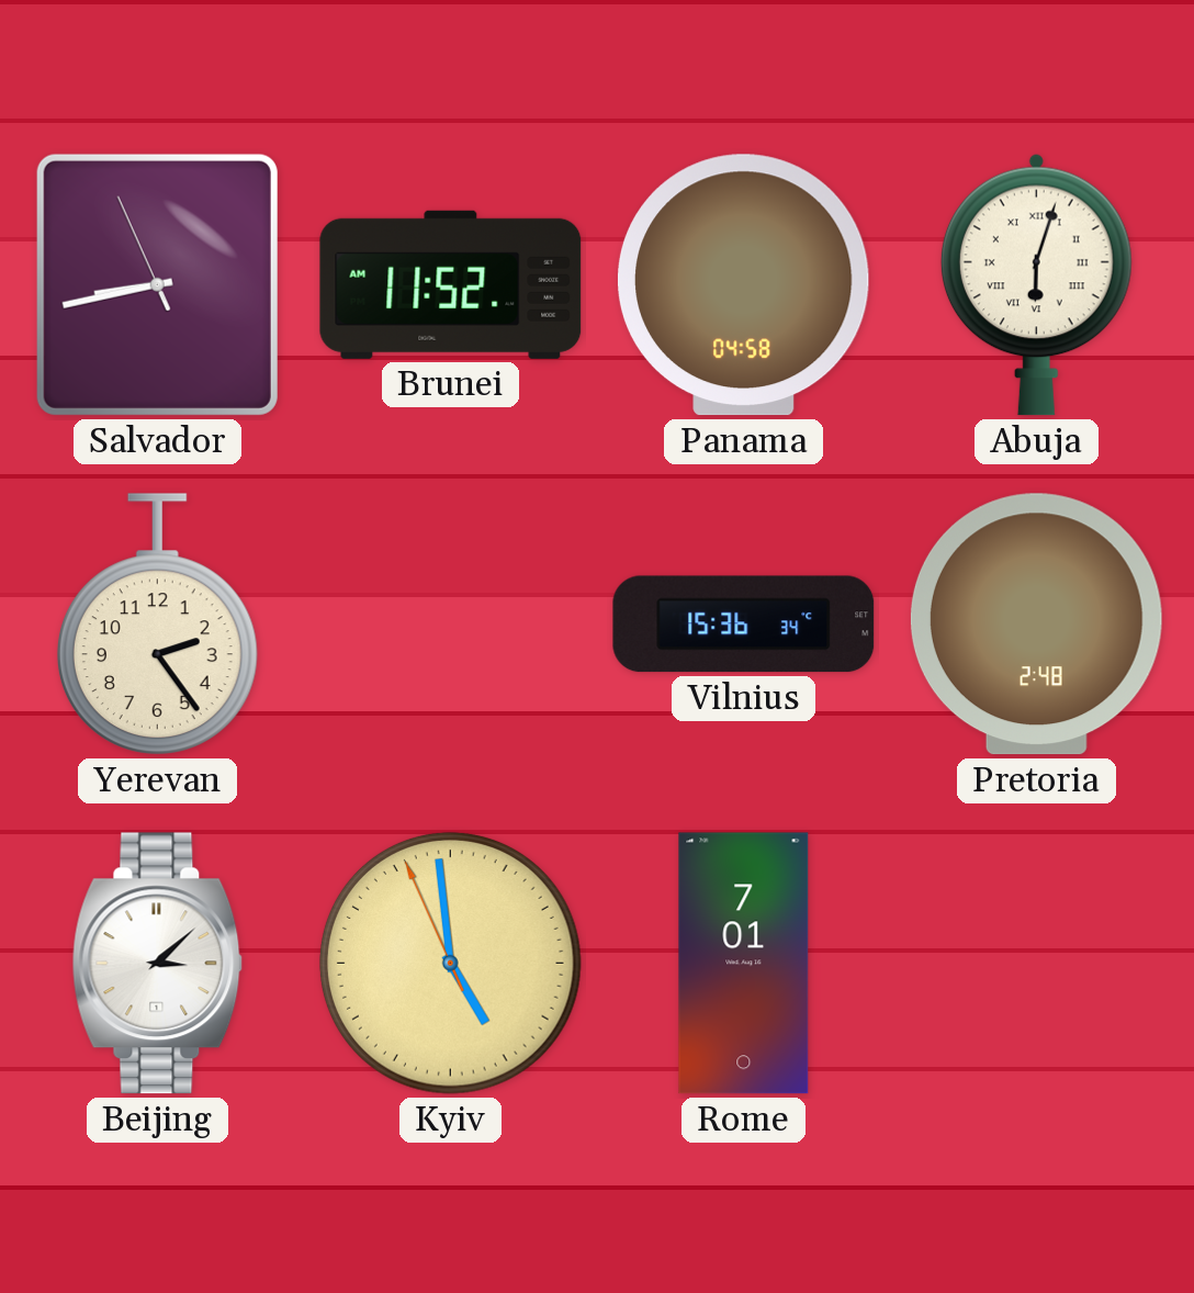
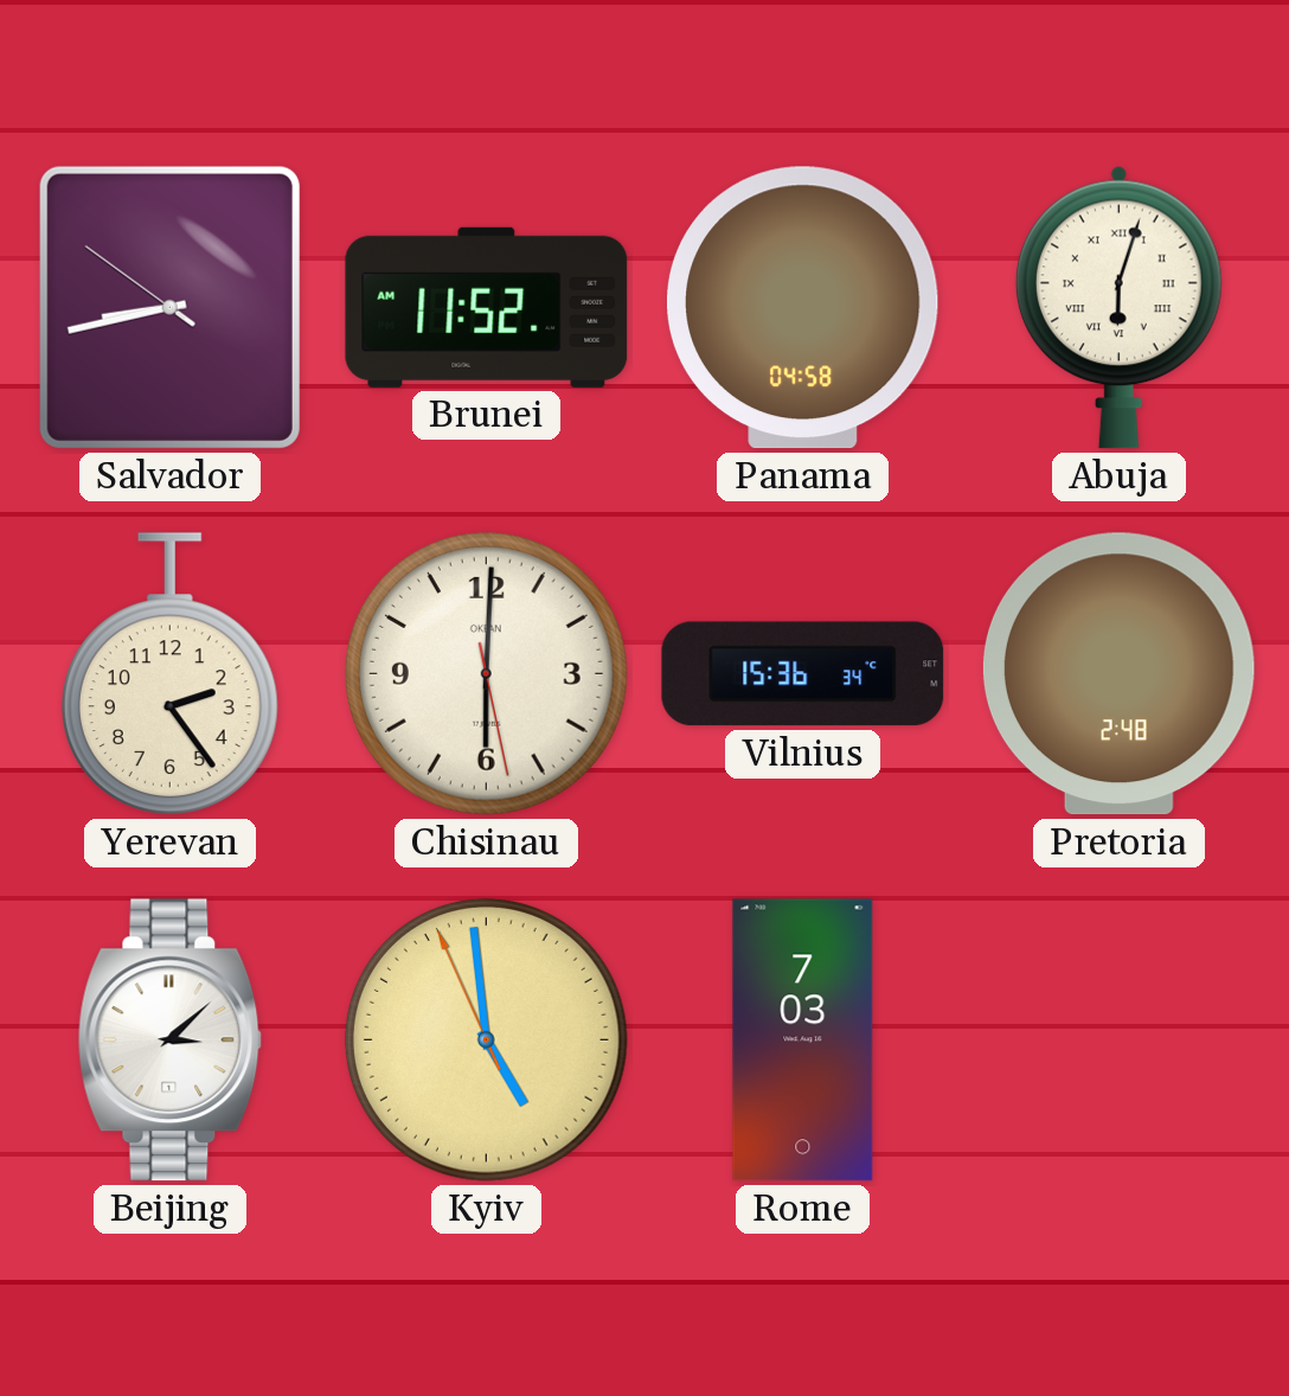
Salvador: 8:42:56 -> 8:42:51 (169, 307)
Chisinau: none -> 6:00 (486, 673)
Rome: 7:01 -> 7:03 (803, 1040)
